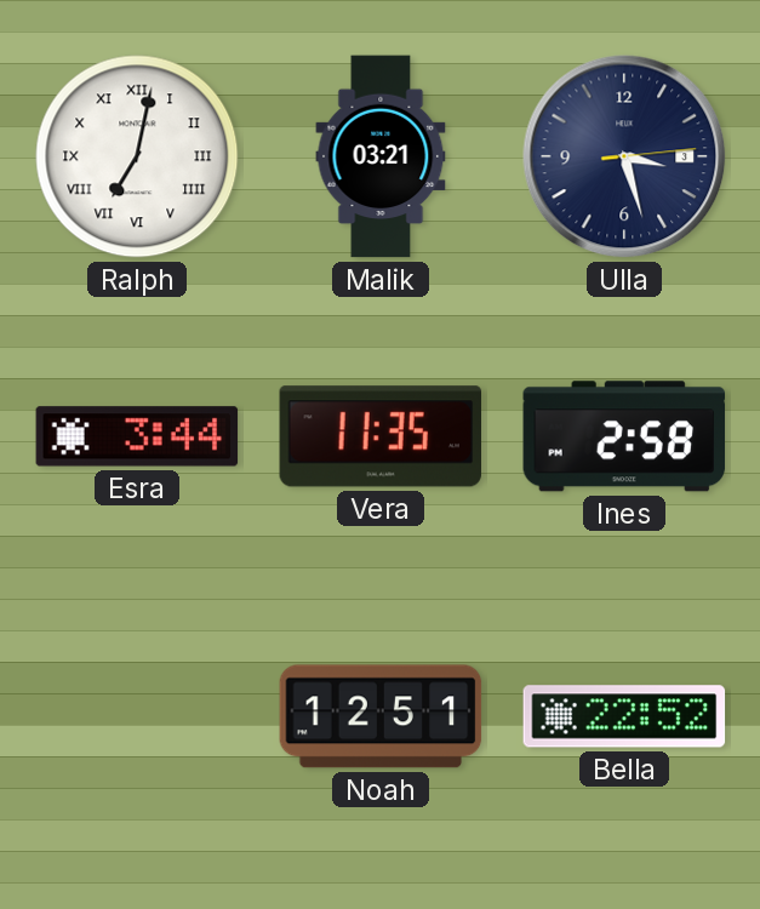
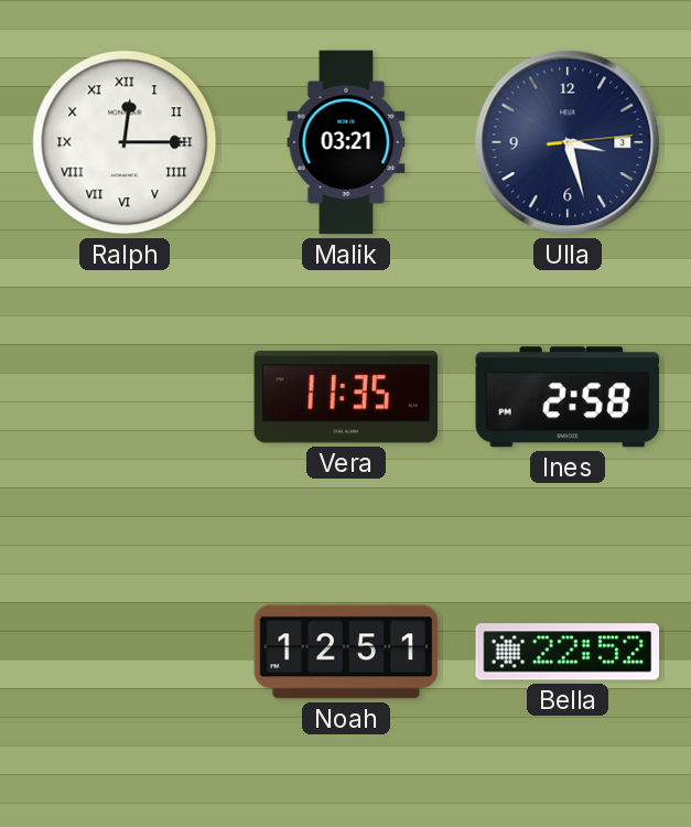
Ralph: 7:02 -> 12:15 (125, 142)
Esra: 3:44 -> none (137, 436)
